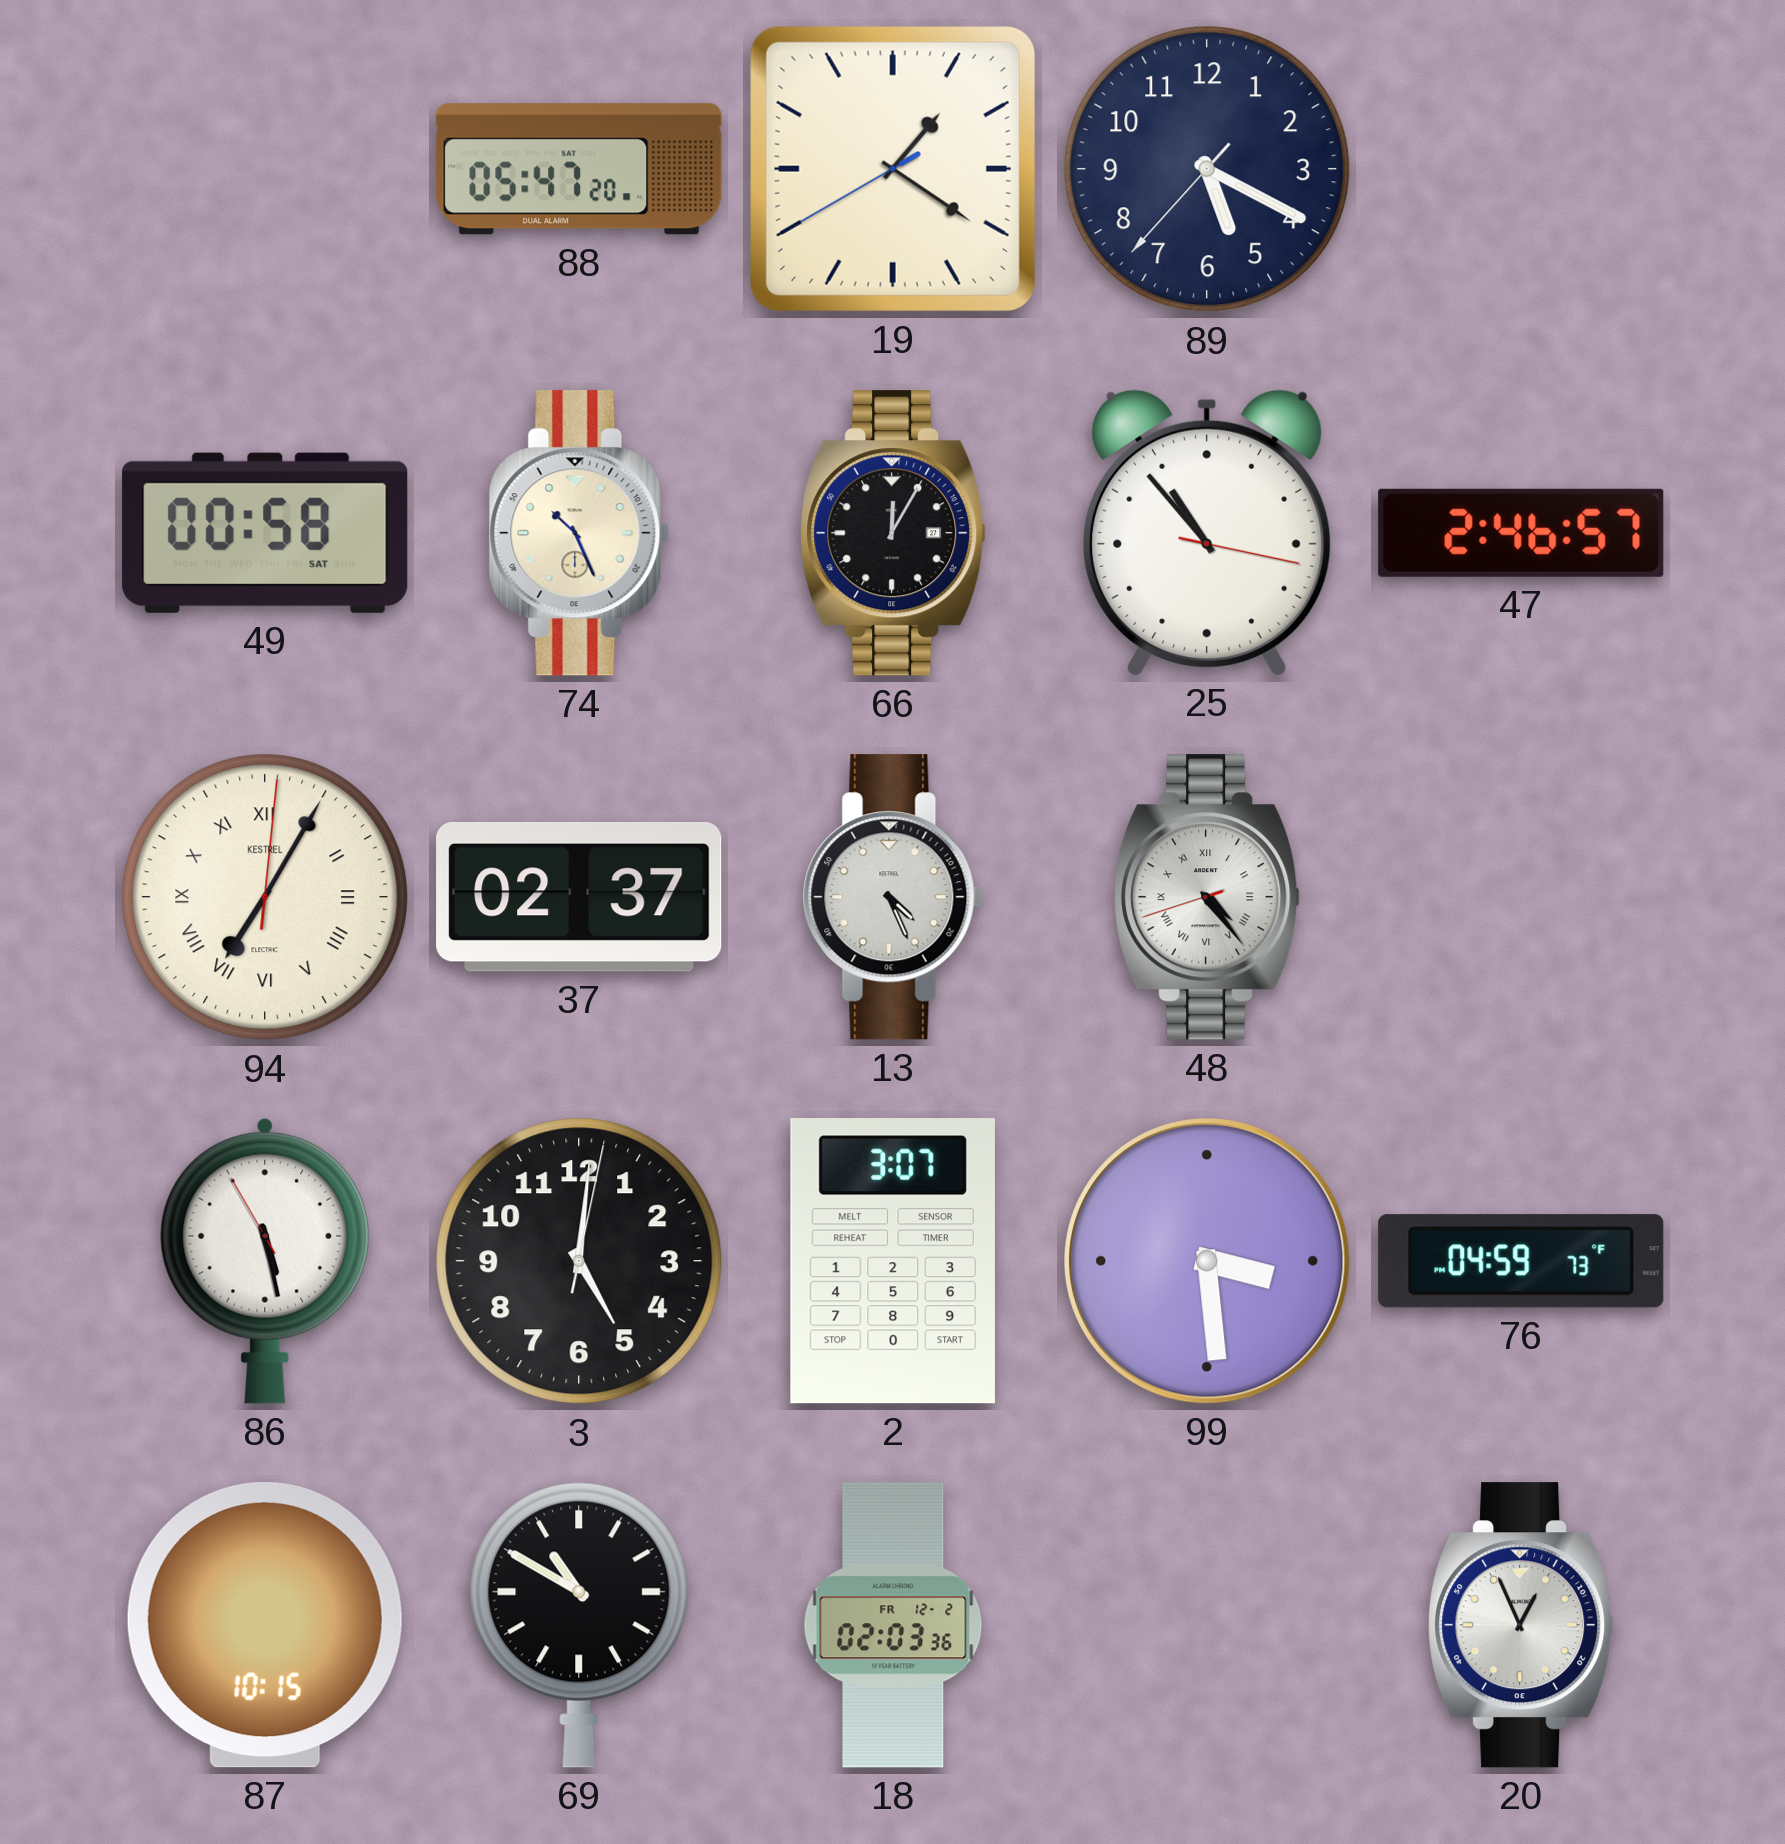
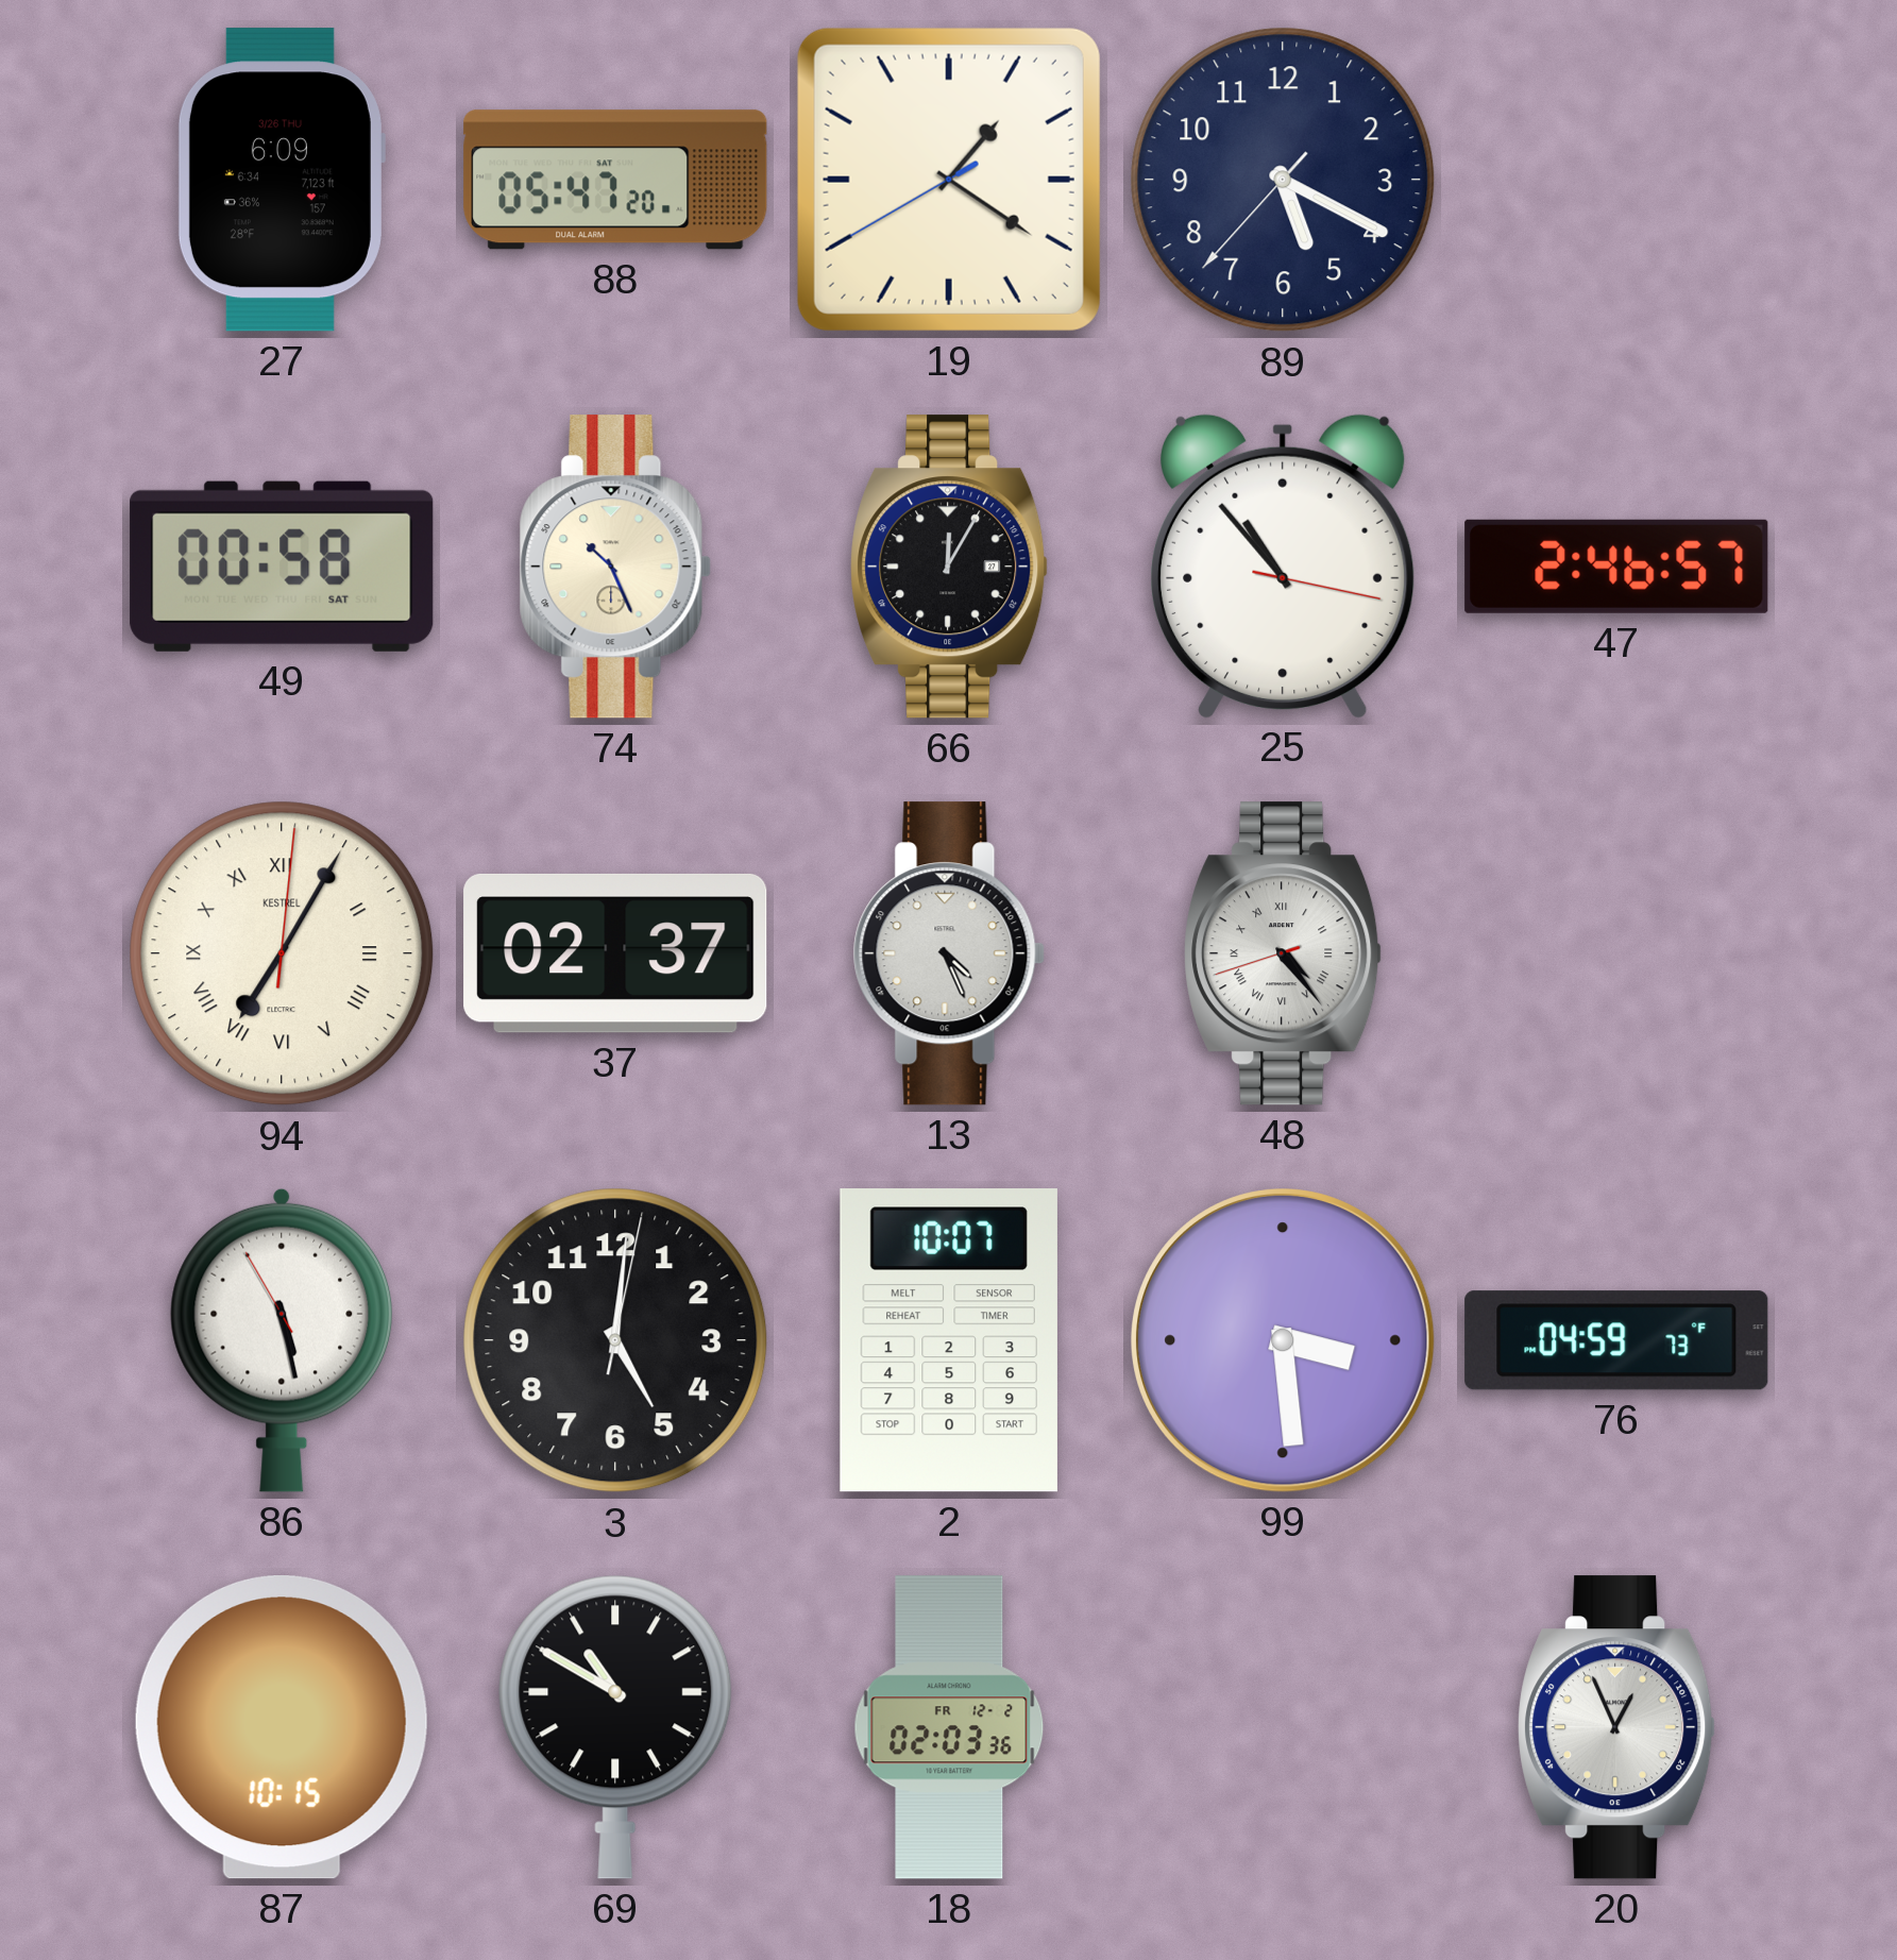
27: none -> 6:09 (281, 180)
2: 3:07 -> 10:07 (949, 1340)
